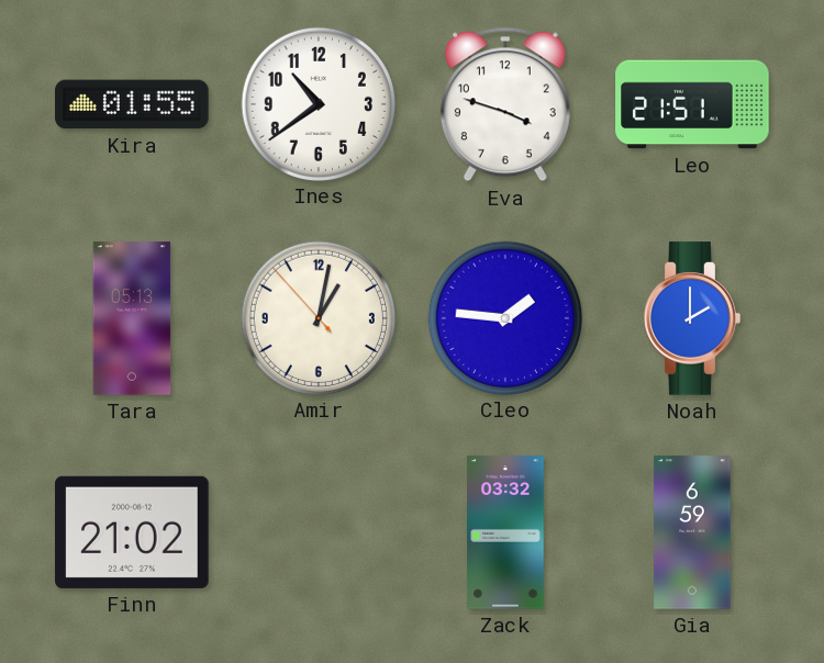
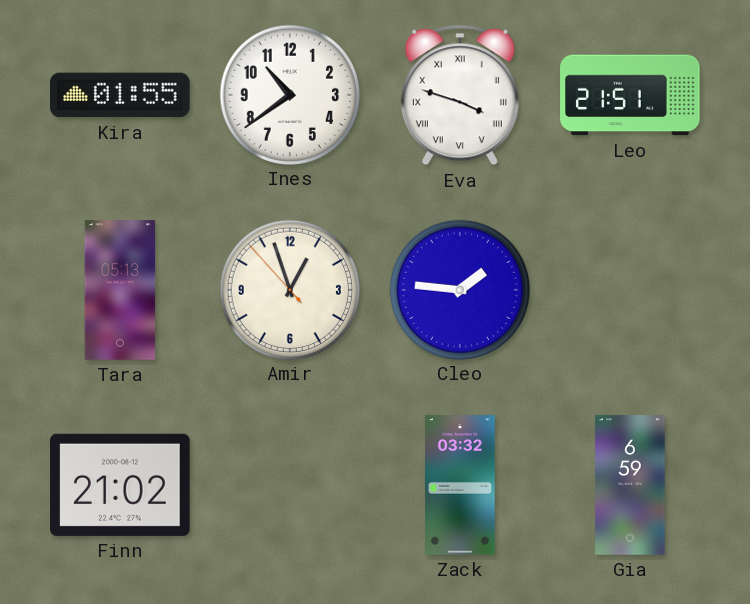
Eva numerals: Arabic -> Roman (460, 95)
Amir: 1:01 -> 12:56 (289, 289)
Noah: 2:00 -> none (692, 318)
